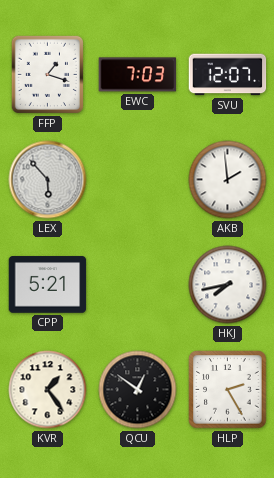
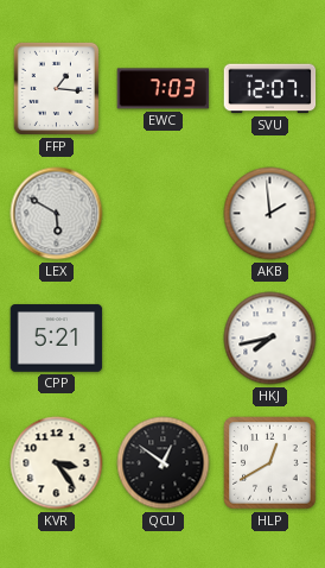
FFP: 1:18 -> 1:16 (56, 88)
LEX: 5:53 -> 5:50 (57, 214)
KVR: 1:24 -> 3:24 (57, 463)
HLP: 2:25 -> 12:40 (270, 463)
